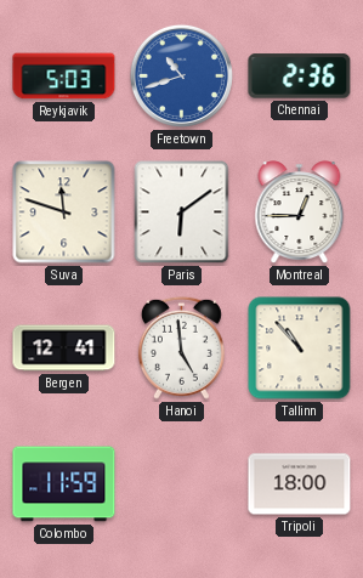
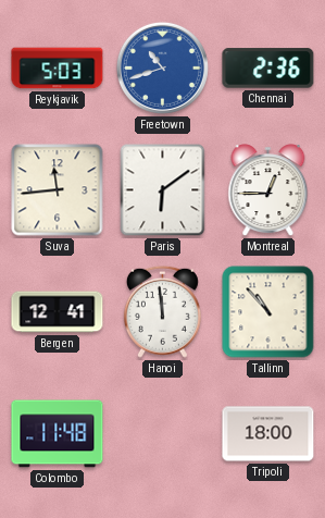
Suva: 11:48 -> 11:44 (58, 190)
Hanoi: 4:59 -> 11:59 (162, 311)
Colombo: 11:59 -> 11:48 (58, 434)
